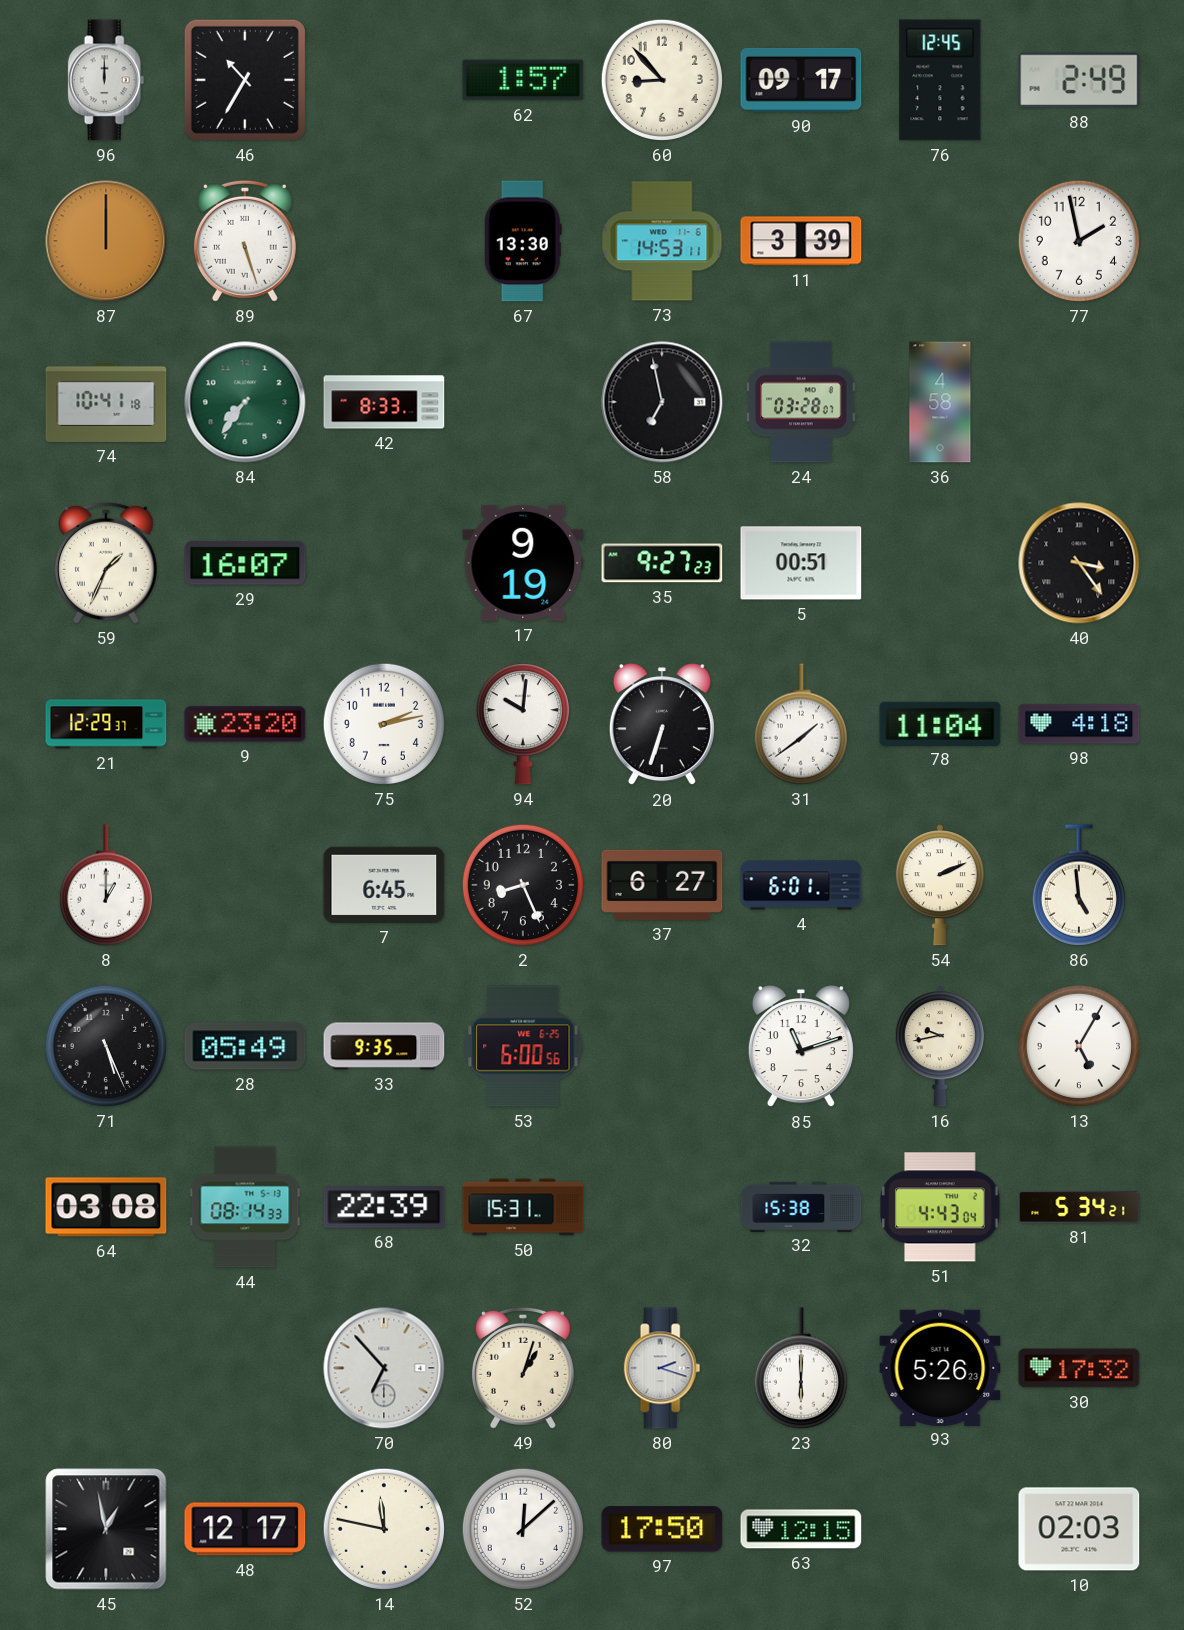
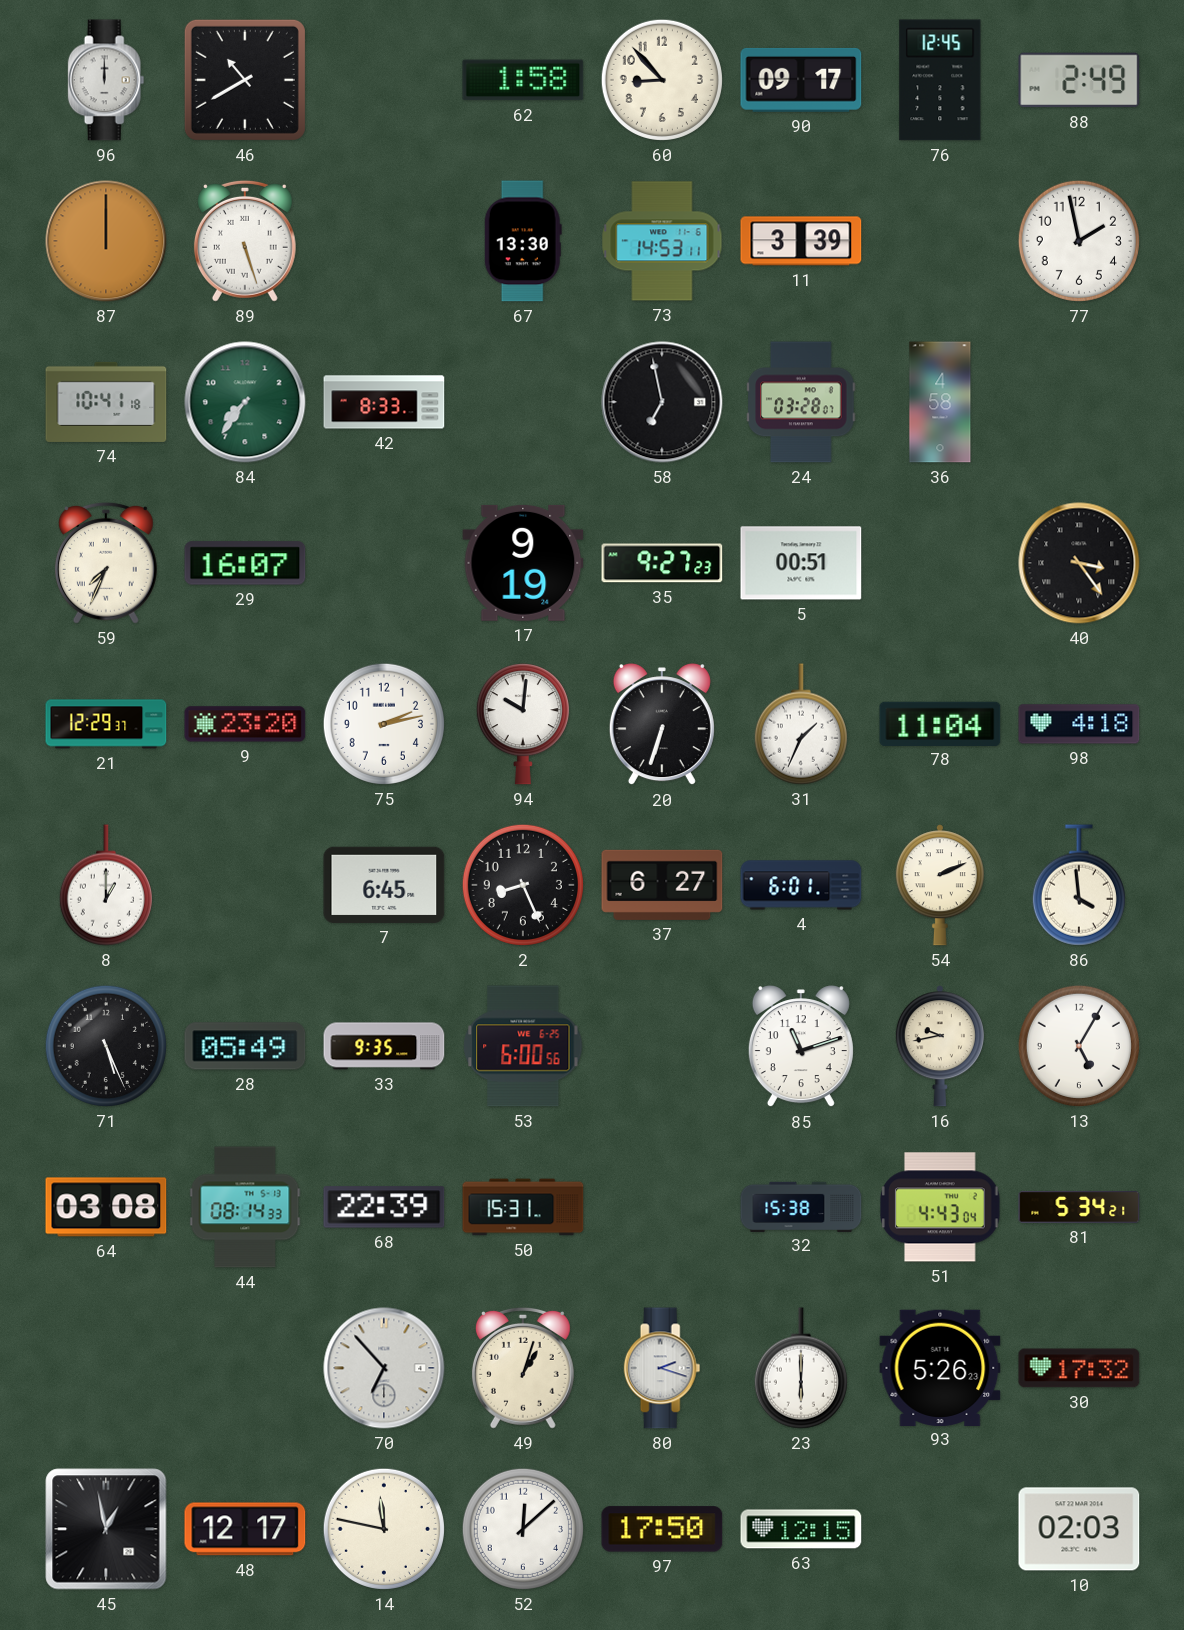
46: 10:35 -> 10:40 (245, 80)
62: 1:57 -> 1:58 (523, 80)
59: 1:34 -> 7:34 (106, 563)
31: 1:39 -> 1:34 (801, 724)
86: 4:59 -> 3:59 (1079, 885)
